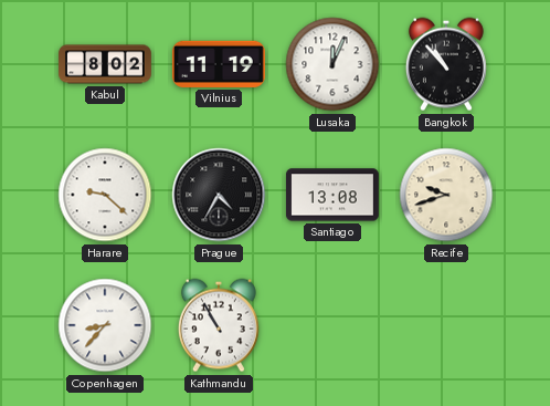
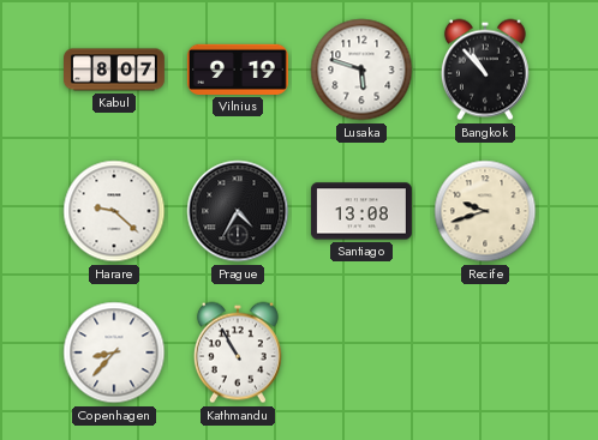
Kabul: 8:02 -> 8:07 (115, 70)
Vilnius: 11:19 -> 9:19 (238, 70)
Lusaka: 12:04 -> 5:48 (361, 70)
